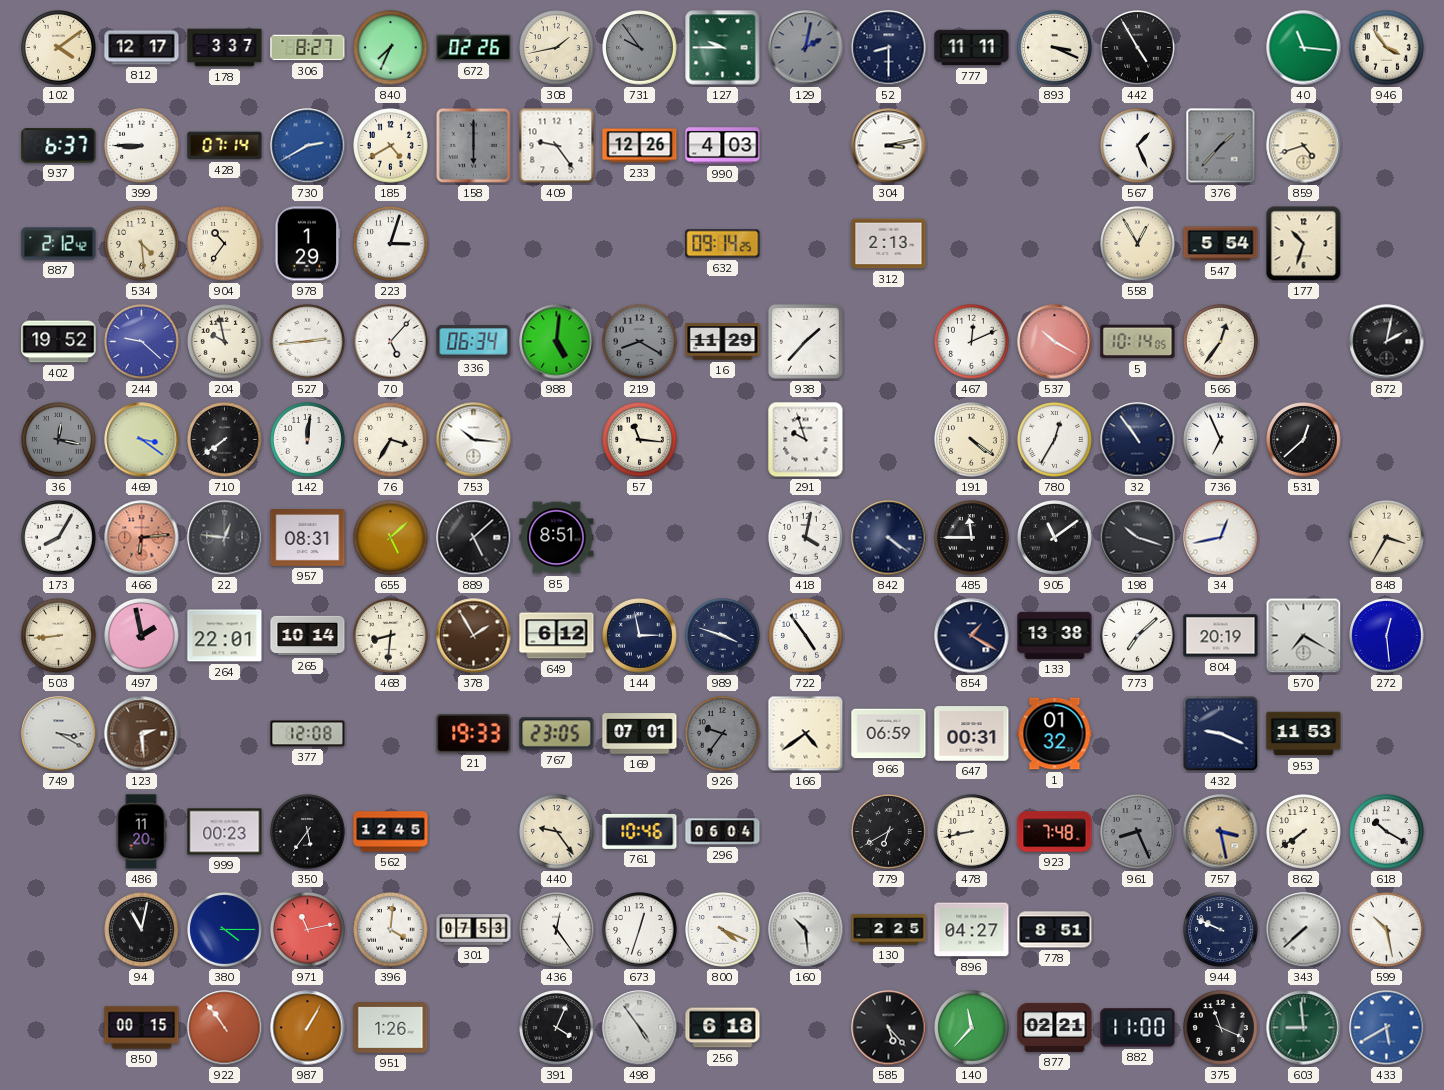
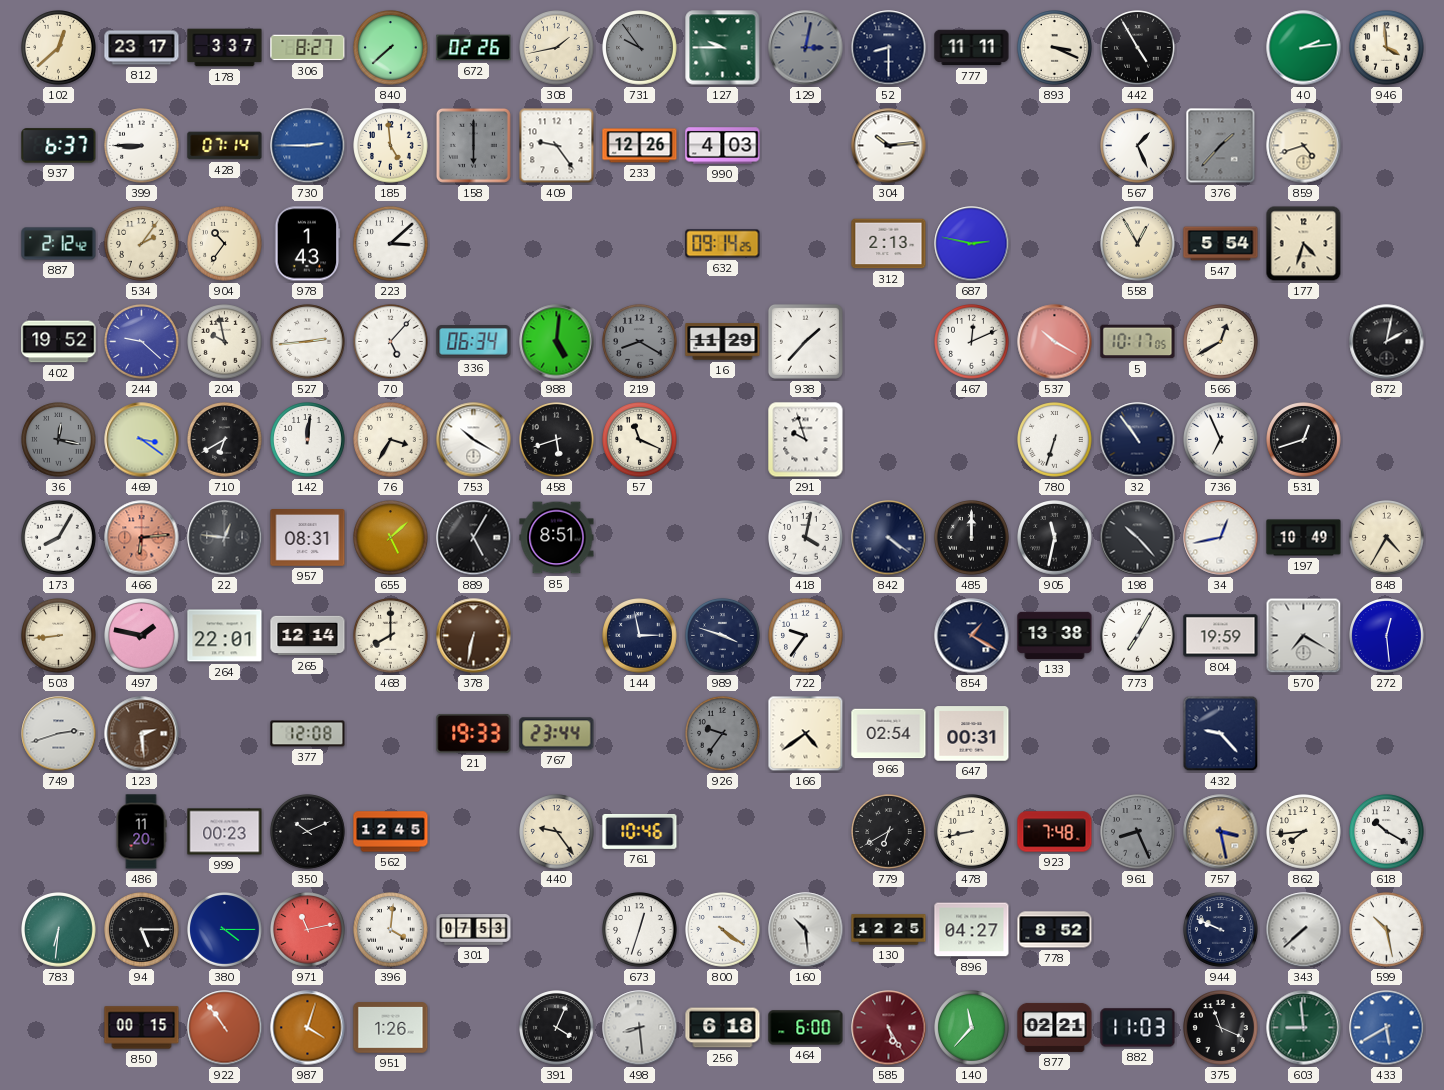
102: 4:09 -> 12:38 (59, 48)
812: 12:17 -> 23:17 (142, 48)
840: 7:34 -> 7:38 (391, 48)
129: 2:02 -> 3:02 (806, 48)
40: 11:16 -> 2:14 (1304, 48)
946: 3:54 -> 3:59 (1387, 48)
730: 2:40 -> 2:45 (308, 146)
185: 4:40 -> 4:59 (391, 146)
304: 3:13 -> 10:14 (889, 146)
534: 4:29 -> 2:06 (142, 244)
978: 1:29 -> 1:43 (307, 244)
223: 3:03 -> 3:08 (391, 244)
687: none -> 2:47 (972, 244)
177: 10:33 -> 4:33 (1304, 244)
5: 10:14 -> 10:17 (1138, 342)
566: 12:36 -> 12:40 (1221, 342)
710: 7:39 -> 6:40 (225, 440)
753: 10:16 -> 10:20 (474, 440)
458: none -> 5:42 (557, 440)
57: 11:16 -> 11:19 (640, 440)
191: 4:21 -> none (972, 440)
780: 12:35 -> 6:33 (1055, 440)
531: 12:38 -> 12:42 (1304, 440)
889: 5:08 -> 5:05 (474, 538)
485: 11:45 -> 12:00 (972, 538)
905: 11:09 -> 11:32 (1055, 538)
198: 10:18 -> 10:23 (1138, 538)
197: none -> 10:49 (1304, 538)
848: 3:35 -> 4:35 (1387, 538)
497: 1:58 -> 1:47 (142, 636)
265: 10:14 -> 12:14 (308, 636)
468: 8:31 -> 8:00 (391, 636)
378: 1:55 -> 6:32 (474, 636)
649: 6:12 -> none (557, 636)
722: 4:54 -> 9:36 (806, 636)
773: 7:08 -> 7:05 (1138, 636)
804: 20:19 -> 19:59 (1221, 636)
749: 3:20 -> 2:42 (59, 734)
767: 23:05 -> 23:44 (557, 734)
169: 07:01 -> none (640, 734)
966: 06:59 -> 02:54 (889, 734)
1: 01:32 -> none (1055, 734)
432: 9:19 -> 9:23 (1221, 734)
953: 11:53 -> none (1304, 734)
350: 5:36 -> 10:11 (308, 832)
296: 06:04 -> none (723, 832)
862: 7:39 -> 7:44 (1304, 832)
783: none -> 6:31 (59, 930)
94: 11:02 -> 5:15 (142, 930)
436: 12:24 -> none (557, 930)
800: 4:19 -> 4:21 (723, 930)
130: 2:25 -> 12:25 (889, 930)
778: 8:51 -> 8:52 (1055, 930)
987: 1:05 -> 4:03 (308, 1028)
498: 4:54 -> 8:29 (640, 1028)
464: none -> 6:00 (806, 1028)
585: 5:23 -> 5:25 (889, 1028)
585 dial: black -> burgundy (889, 1028)
882: 11:00 -> 11:03 (1138, 1028)
